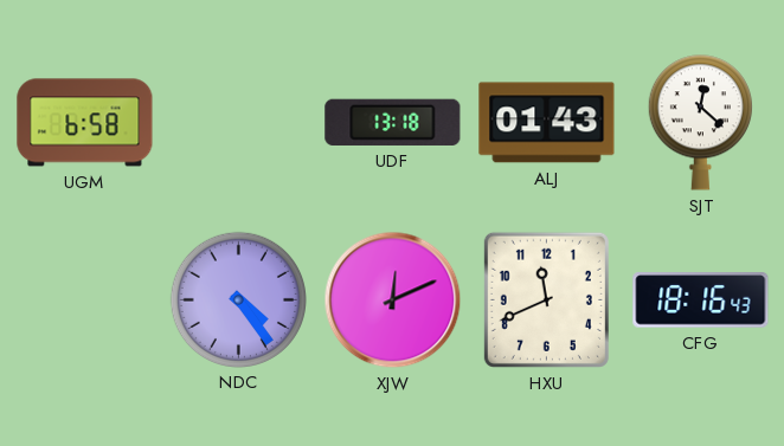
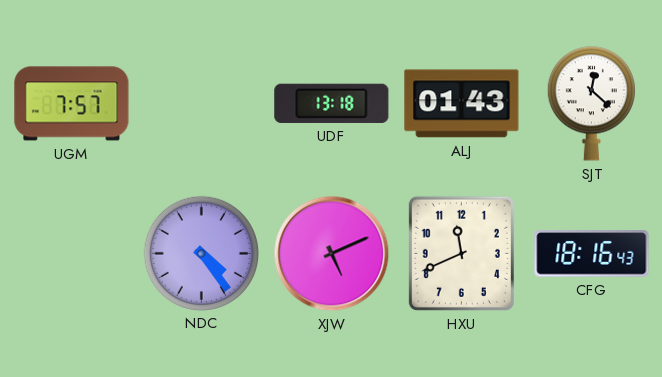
UGM: 6:58 -> 7:57 (72, 104)
XJW: 12:11 -> 5:11 (332, 254)
